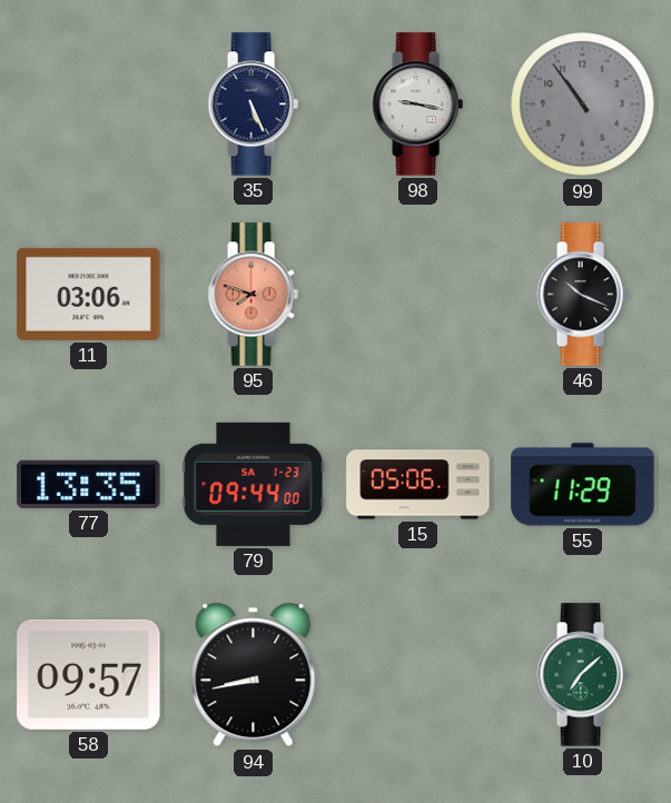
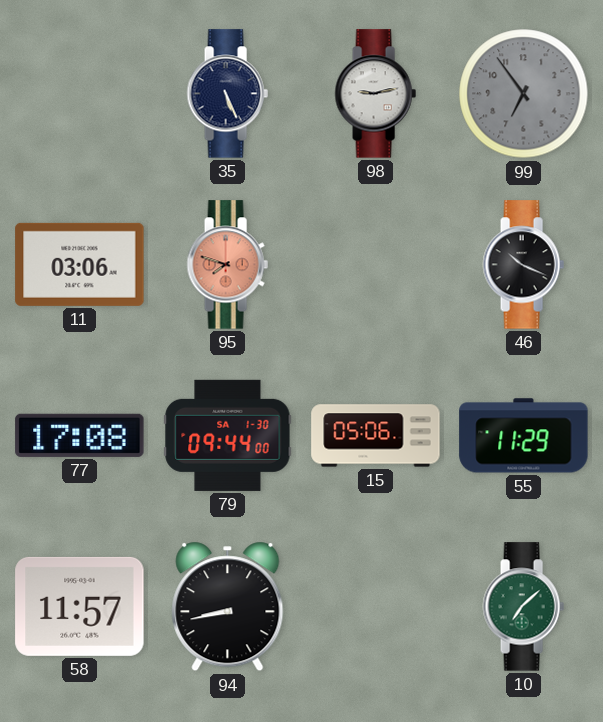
98: 9:17 -> 9:13 (375, 94)
99: 10:54 -> 6:54 (524, 94)
77: 13:35 -> 17:08 (80, 435)
79 date: SA 1-23 -> SA 1-30 (228, 435)
58: 09:57 -> 11:57 (80, 606)
